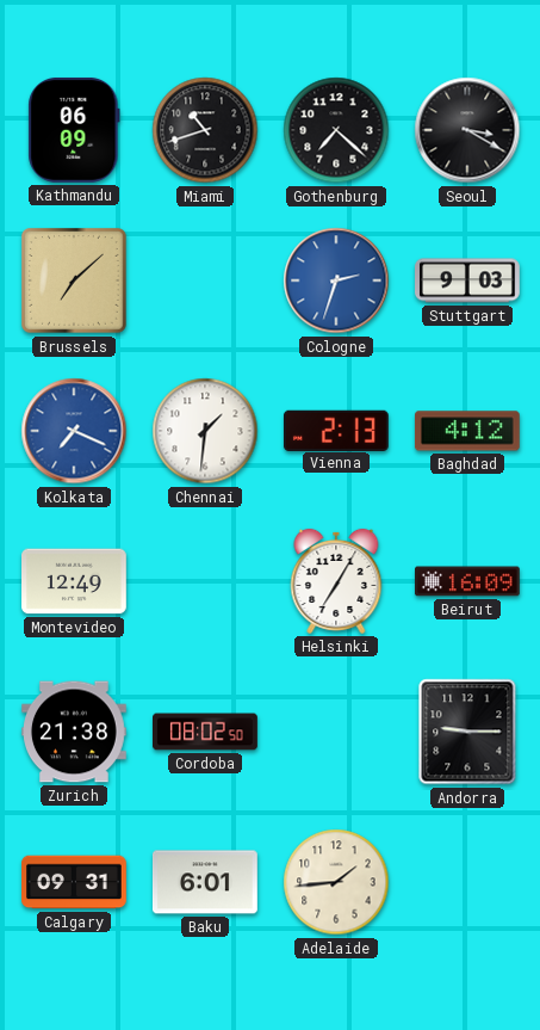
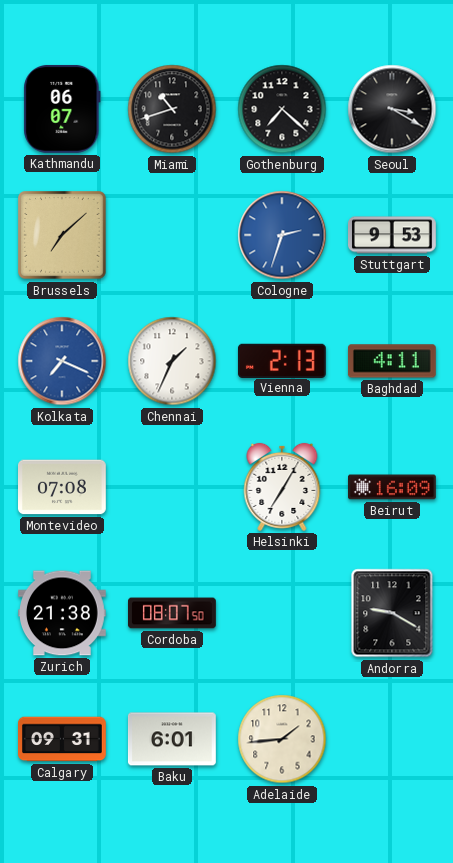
Kathmandu: 06:09 -> 06:07 (62, 109)
Stuttgart: 9:03 -> 9:53 (393, 235)
Chennai: 1:31 -> 1:34 (172, 361)
Baghdad: 4:12 -> 4:11 (392, 361)
Montevideo: 12:49 -> 07:08 (63, 487)
Cordoba: 08:02 -> 08:07 (173, 613)
Andorra: 9:15 -> 9:20 (392, 613)
